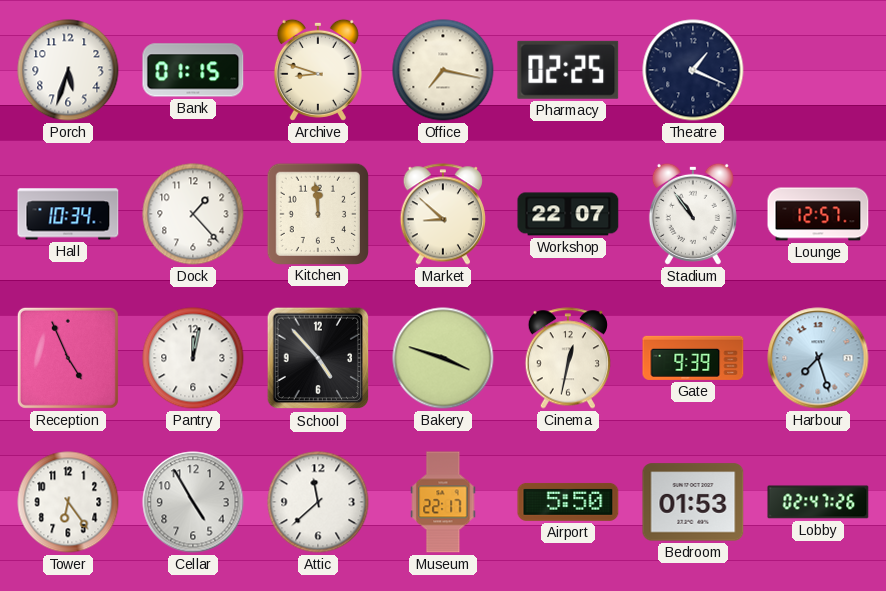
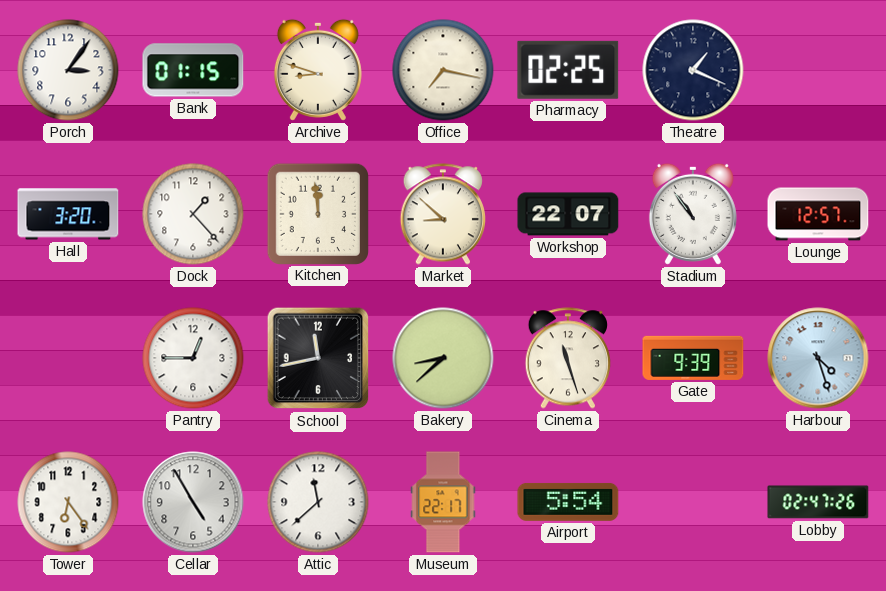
Porch: 5:33 -> 3:06 (68, 70)
Hall: 10:34 -> 3:20 (68, 214)
Reception: 4:56 -> none (68, 358)
Pantry: 12:02 -> 12:45 (193, 358)
School: 4:53 -> 11:43 (318, 358)
Bakery: 3:48 -> 8:38 (443, 358)
Cinema: 12:32 -> 11:27 (567, 358)
Harbour: 7:27 -> 4:27 (818, 358)
Airport: 5:50 -> 5:54 (568, 502)
Bedroom: 01:53 -> none (693, 502)
